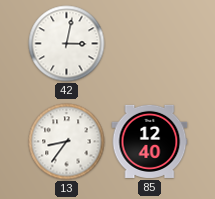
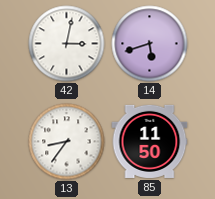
14: none -> 5:42 (150, 44)
85: 12:40 -> 11:50 (150, 141)
